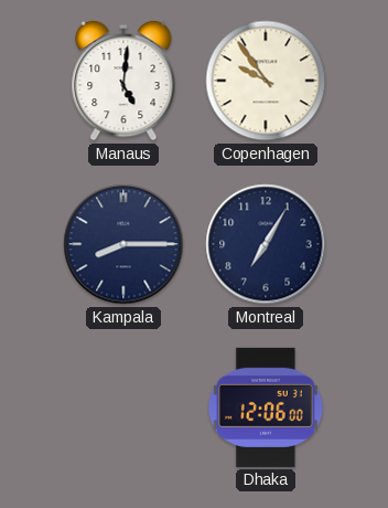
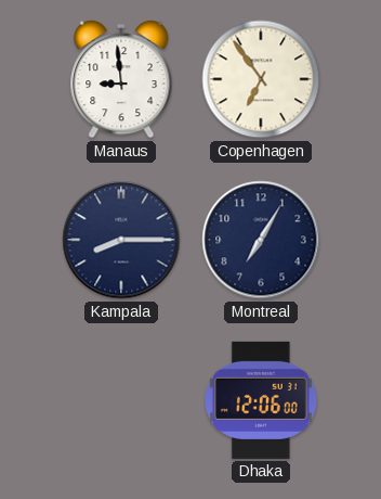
Manaus: 5:01 -> 8:59 (121, 79)
Copenhagen: 9:54 -> 6:54 (261, 79)
